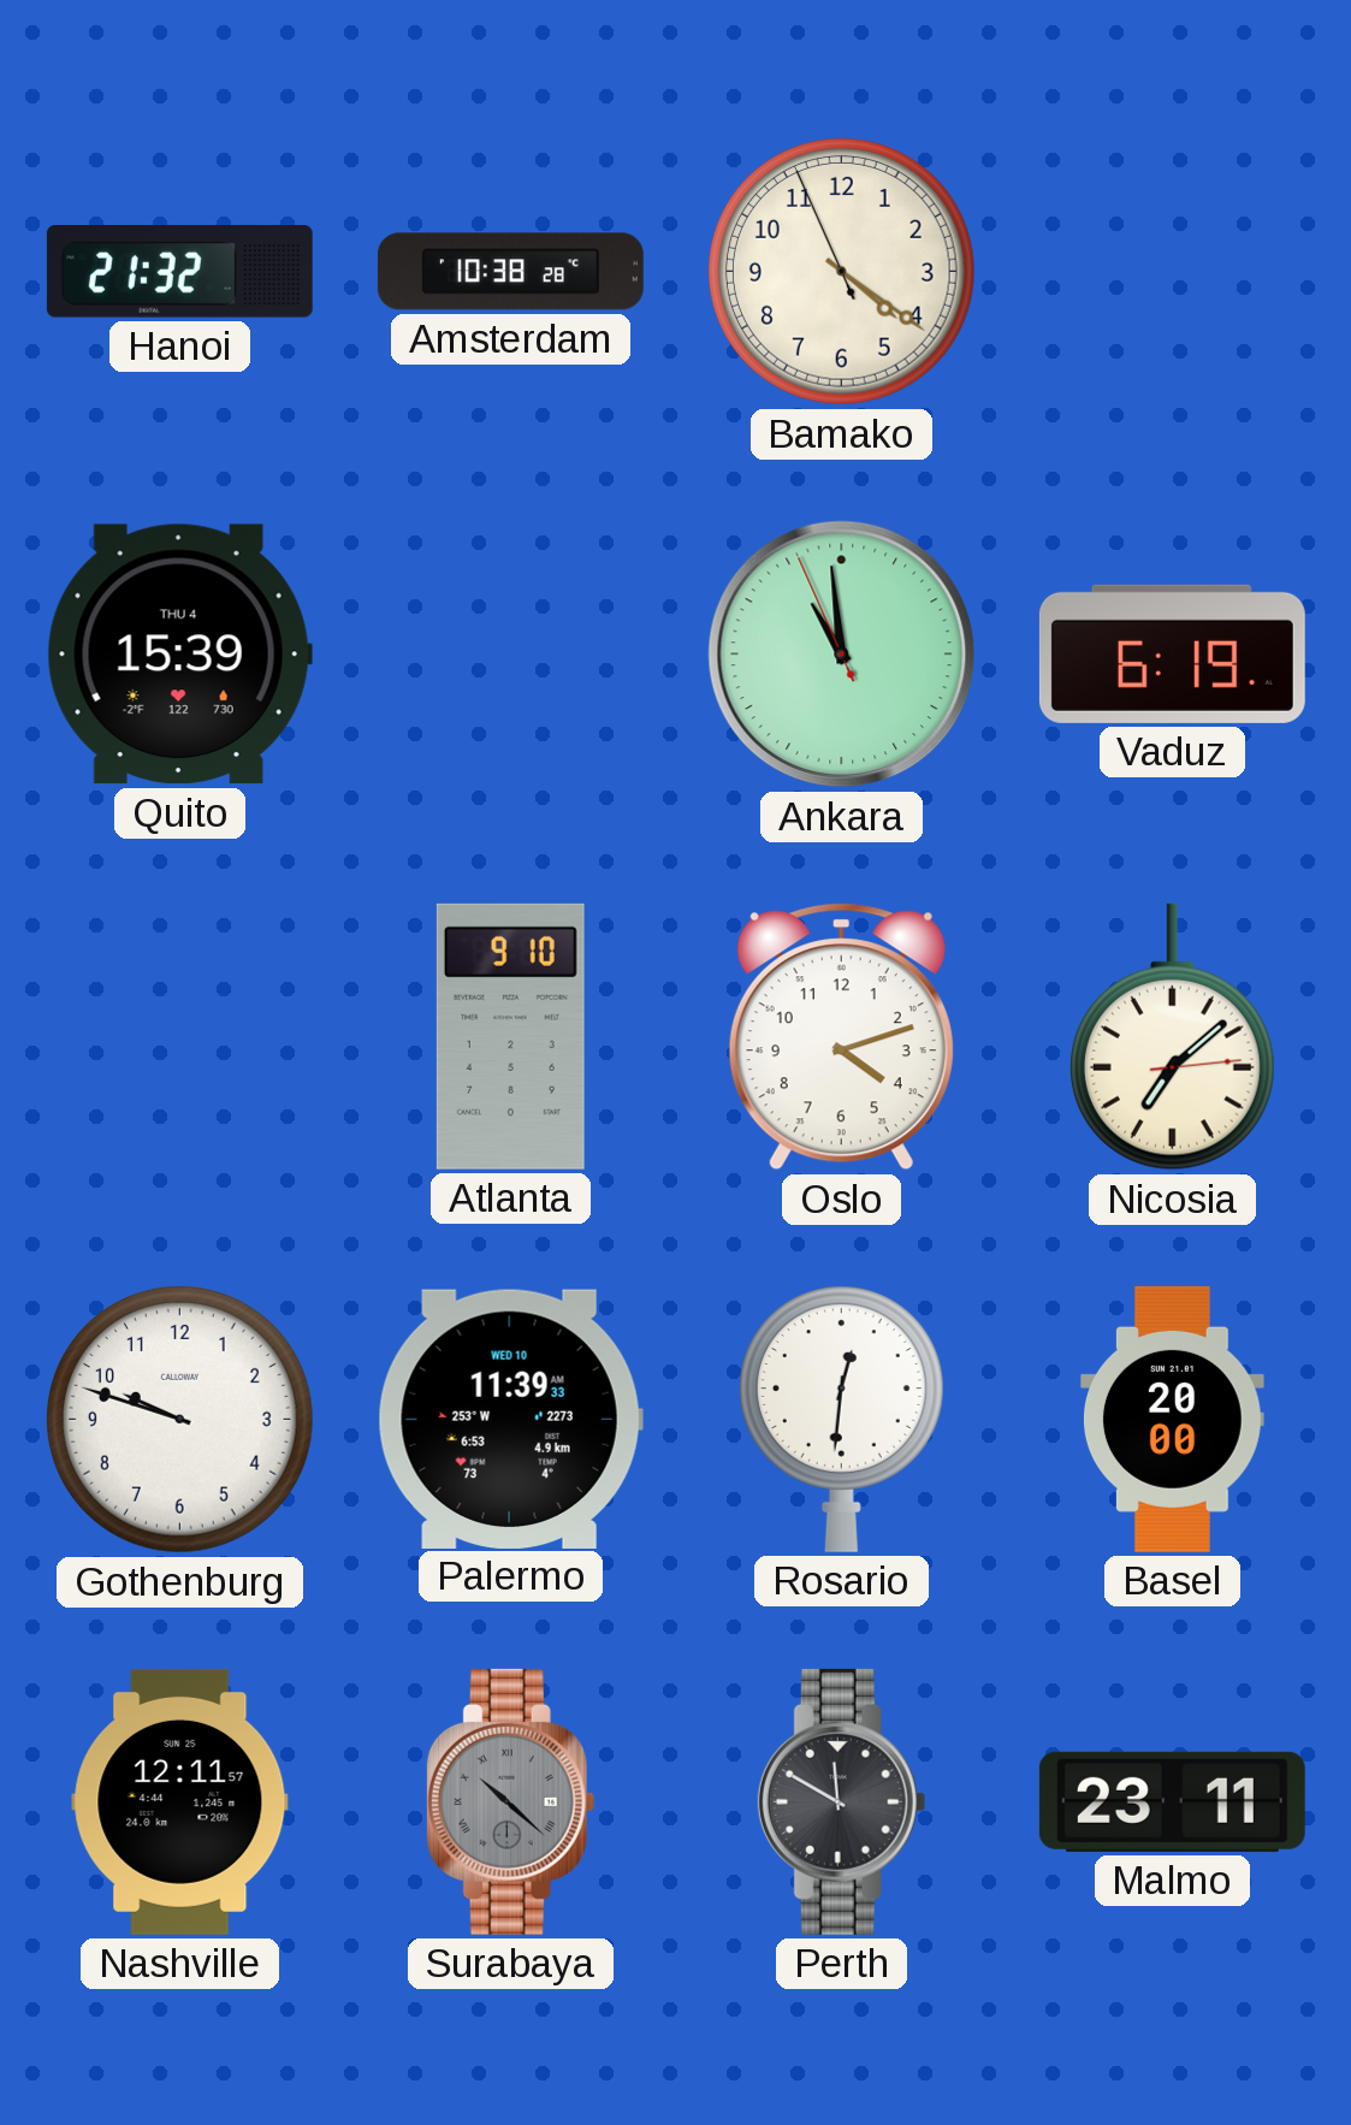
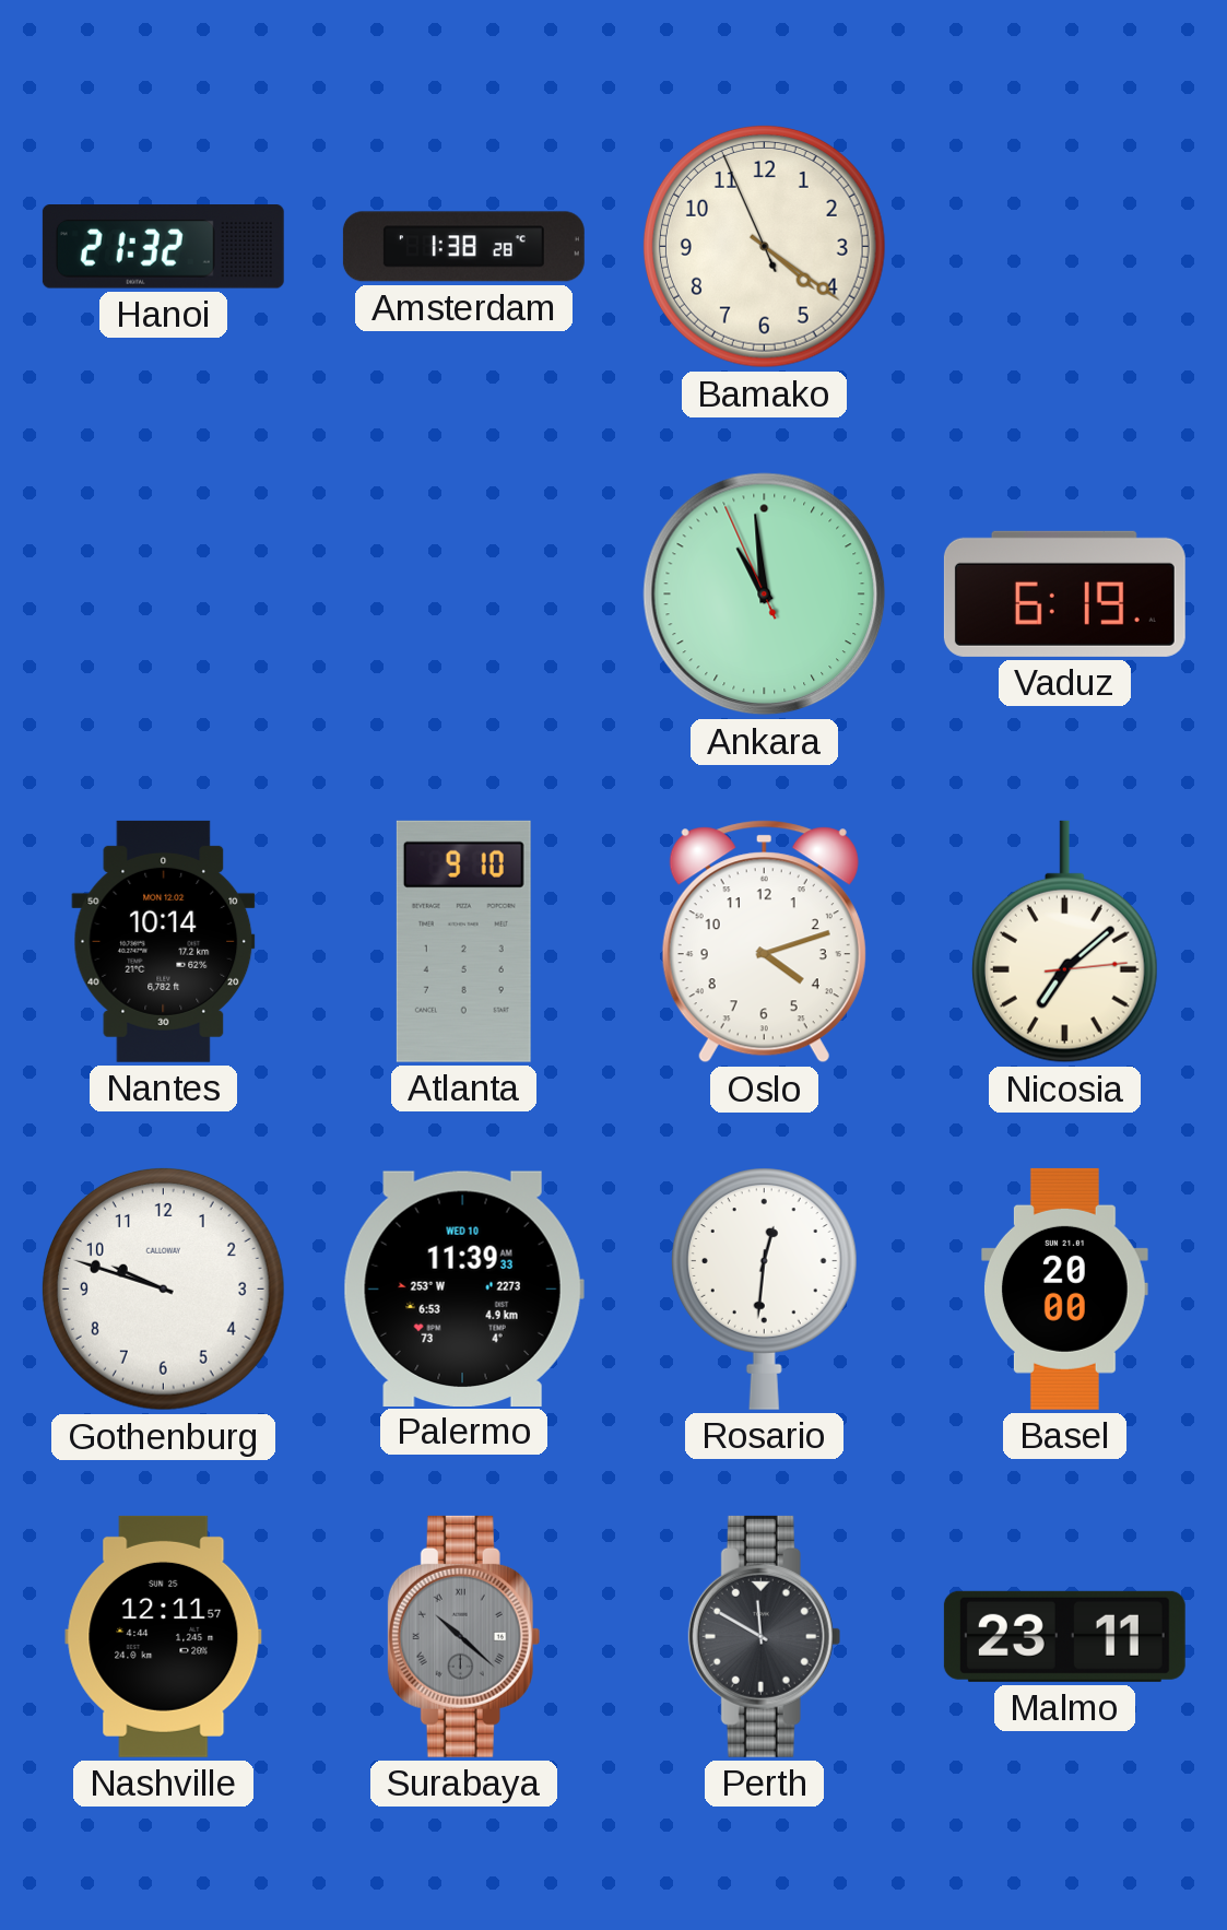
Amsterdam: 10:38 -> 1:38 (463, 247)
Quito: 15:39 -> none (179, 655)
Nantes: none -> 10:14 (164, 941)
